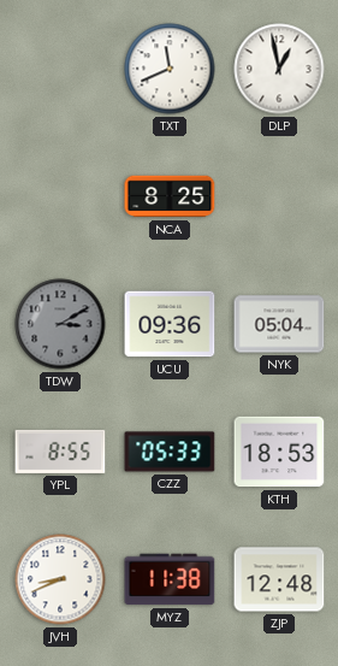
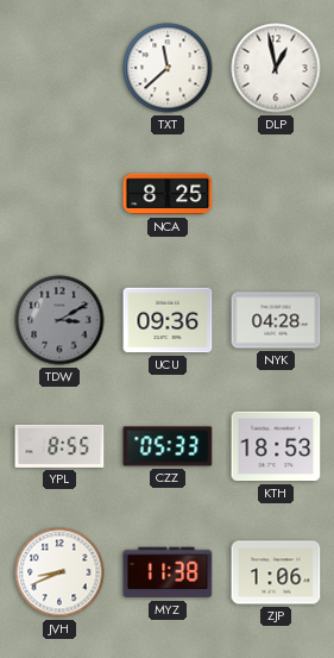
TXT: 11:41 -> 11:38 (168, 68)
NYK: 05:04 -> 04:28 (276, 320)
ZJP: 12:48 -> 1:06 (276, 572)
